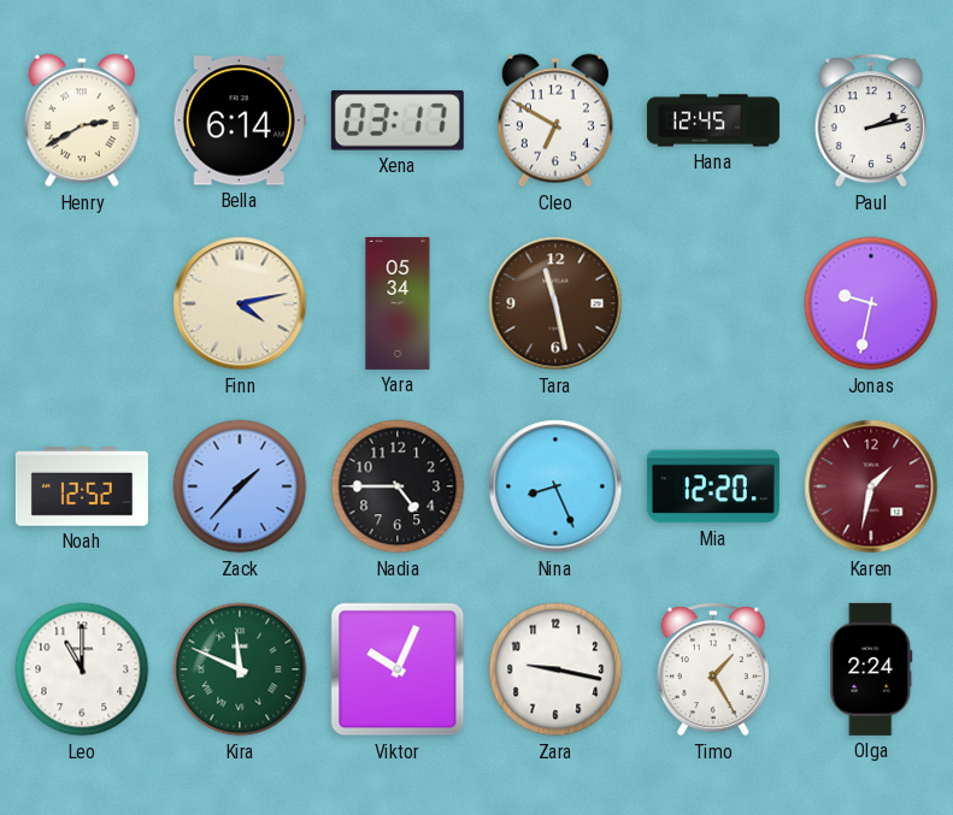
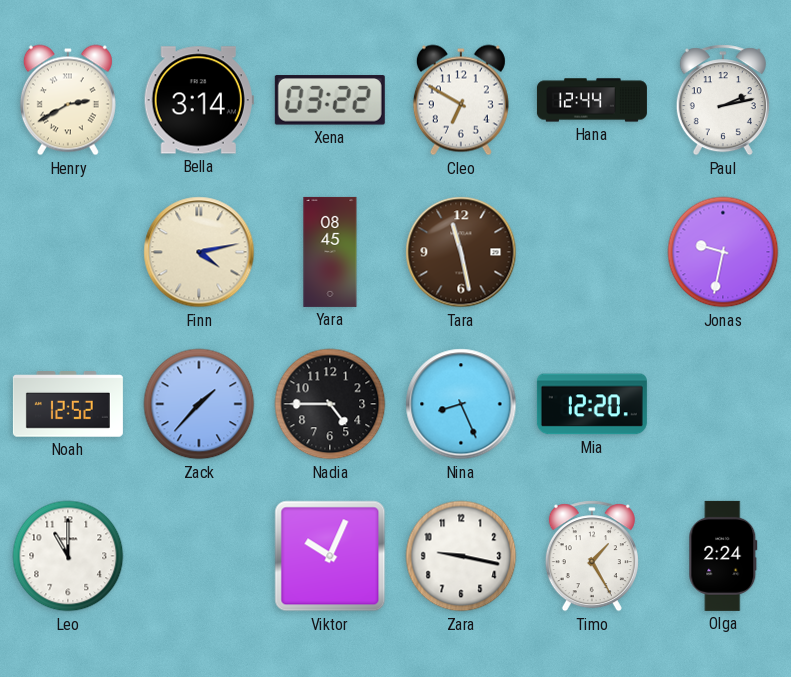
Bella: 6:14 -> 3:14 (199, 100)
Xena: 03:17 -> 03:22 (330, 100)
Hana: 12:45 -> 12:44 (592, 100)
Yara: 05:34 -> 08:45 (330, 252)
Karen: 1:32 -> none (871, 486)
Kira: 11:49 -> none (240, 669)
